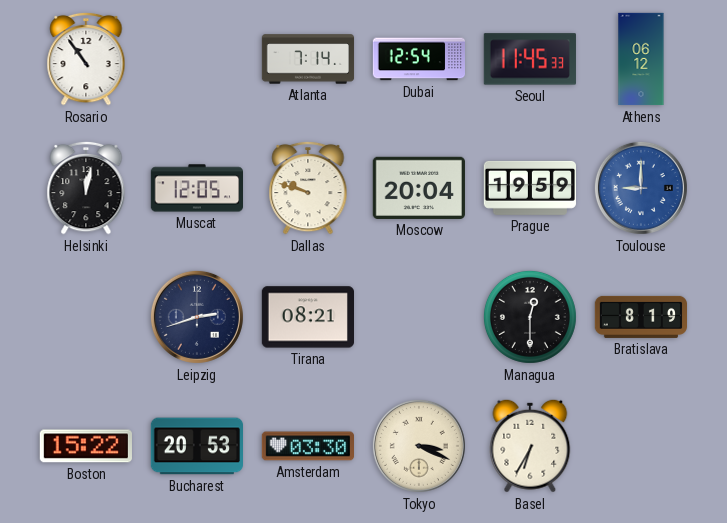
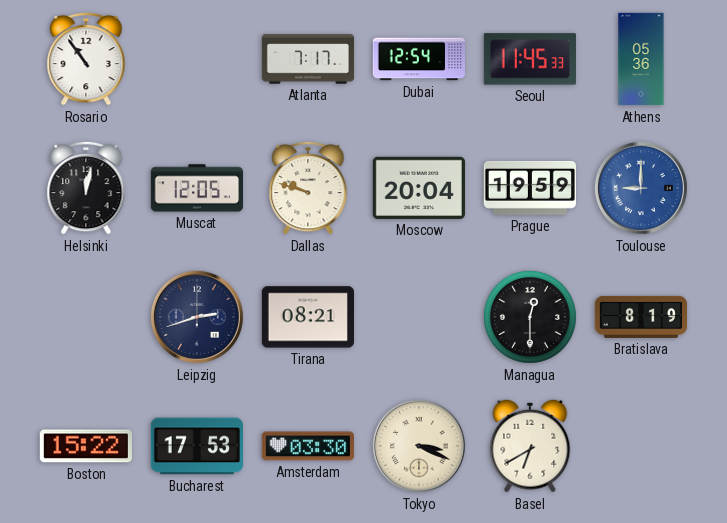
Atlanta: 7:14 -> 7:17 (308, 59)
Athens: 06:12 -> 05:36 (641, 59)
Bucharest: 20:53 -> 17:53 (196, 446)
Basel: 6:35 -> 6:40 (530, 446)
